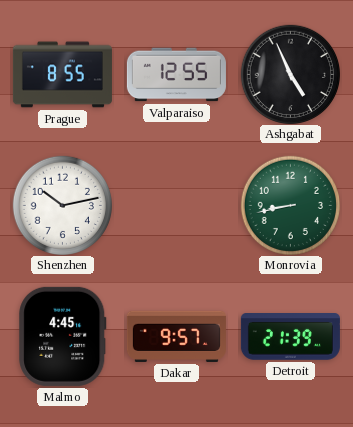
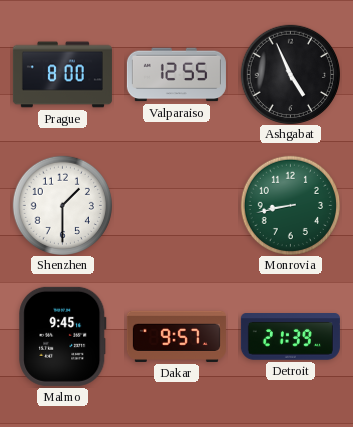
Prague: 8:55 -> 8:00 (62, 75)
Shenzhen: 10:13 -> 1:30 (62, 205)
Malmo: 4:45 -> 9:45 (63, 336)
